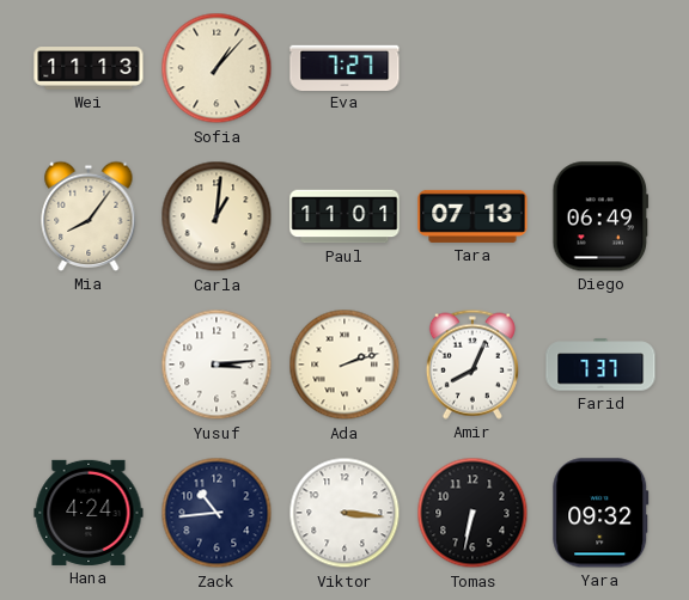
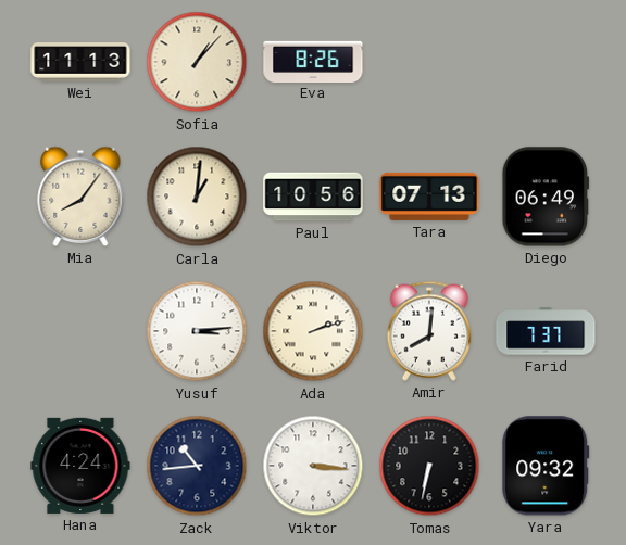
Eva: 7:27 -> 8:26 (313, 61)
Paul: 11:01 -> 10:56 (313, 197)
Amir: 8:04 -> 8:01 (429, 331)
